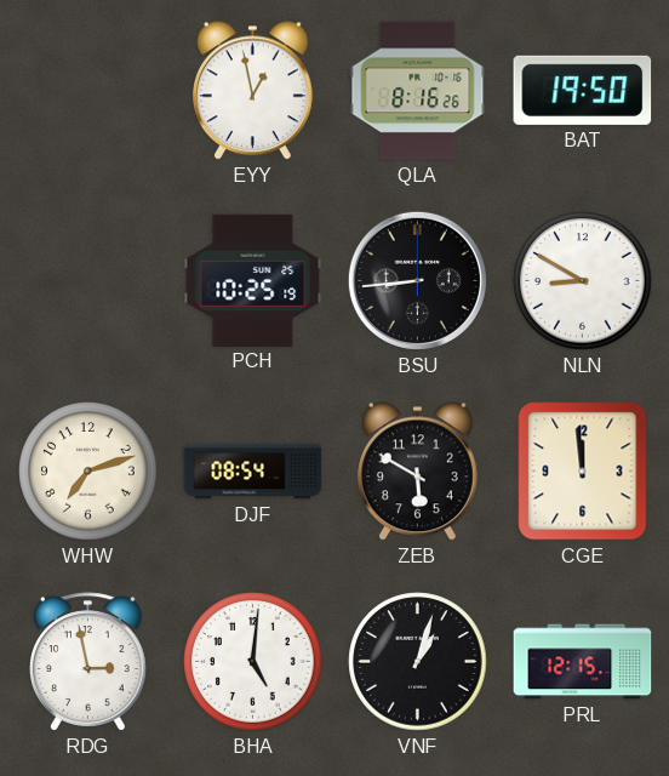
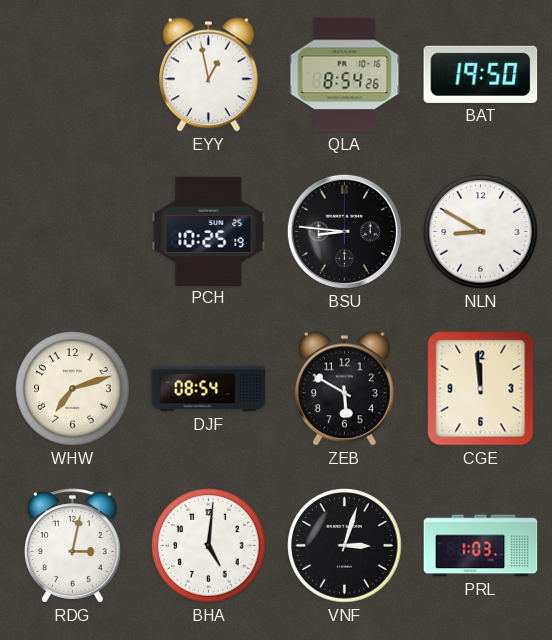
QLA: 8:16 -> 8:54 (345, 75)
BSU: 8:44 -> 8:46 (344, 231)
RDG: 2:58 -> 3:02 (73, 546)
VNF: 1:03 -> 3:03 (345, 546)
PRL: 12:15 -> 1:03 (481, 546)
